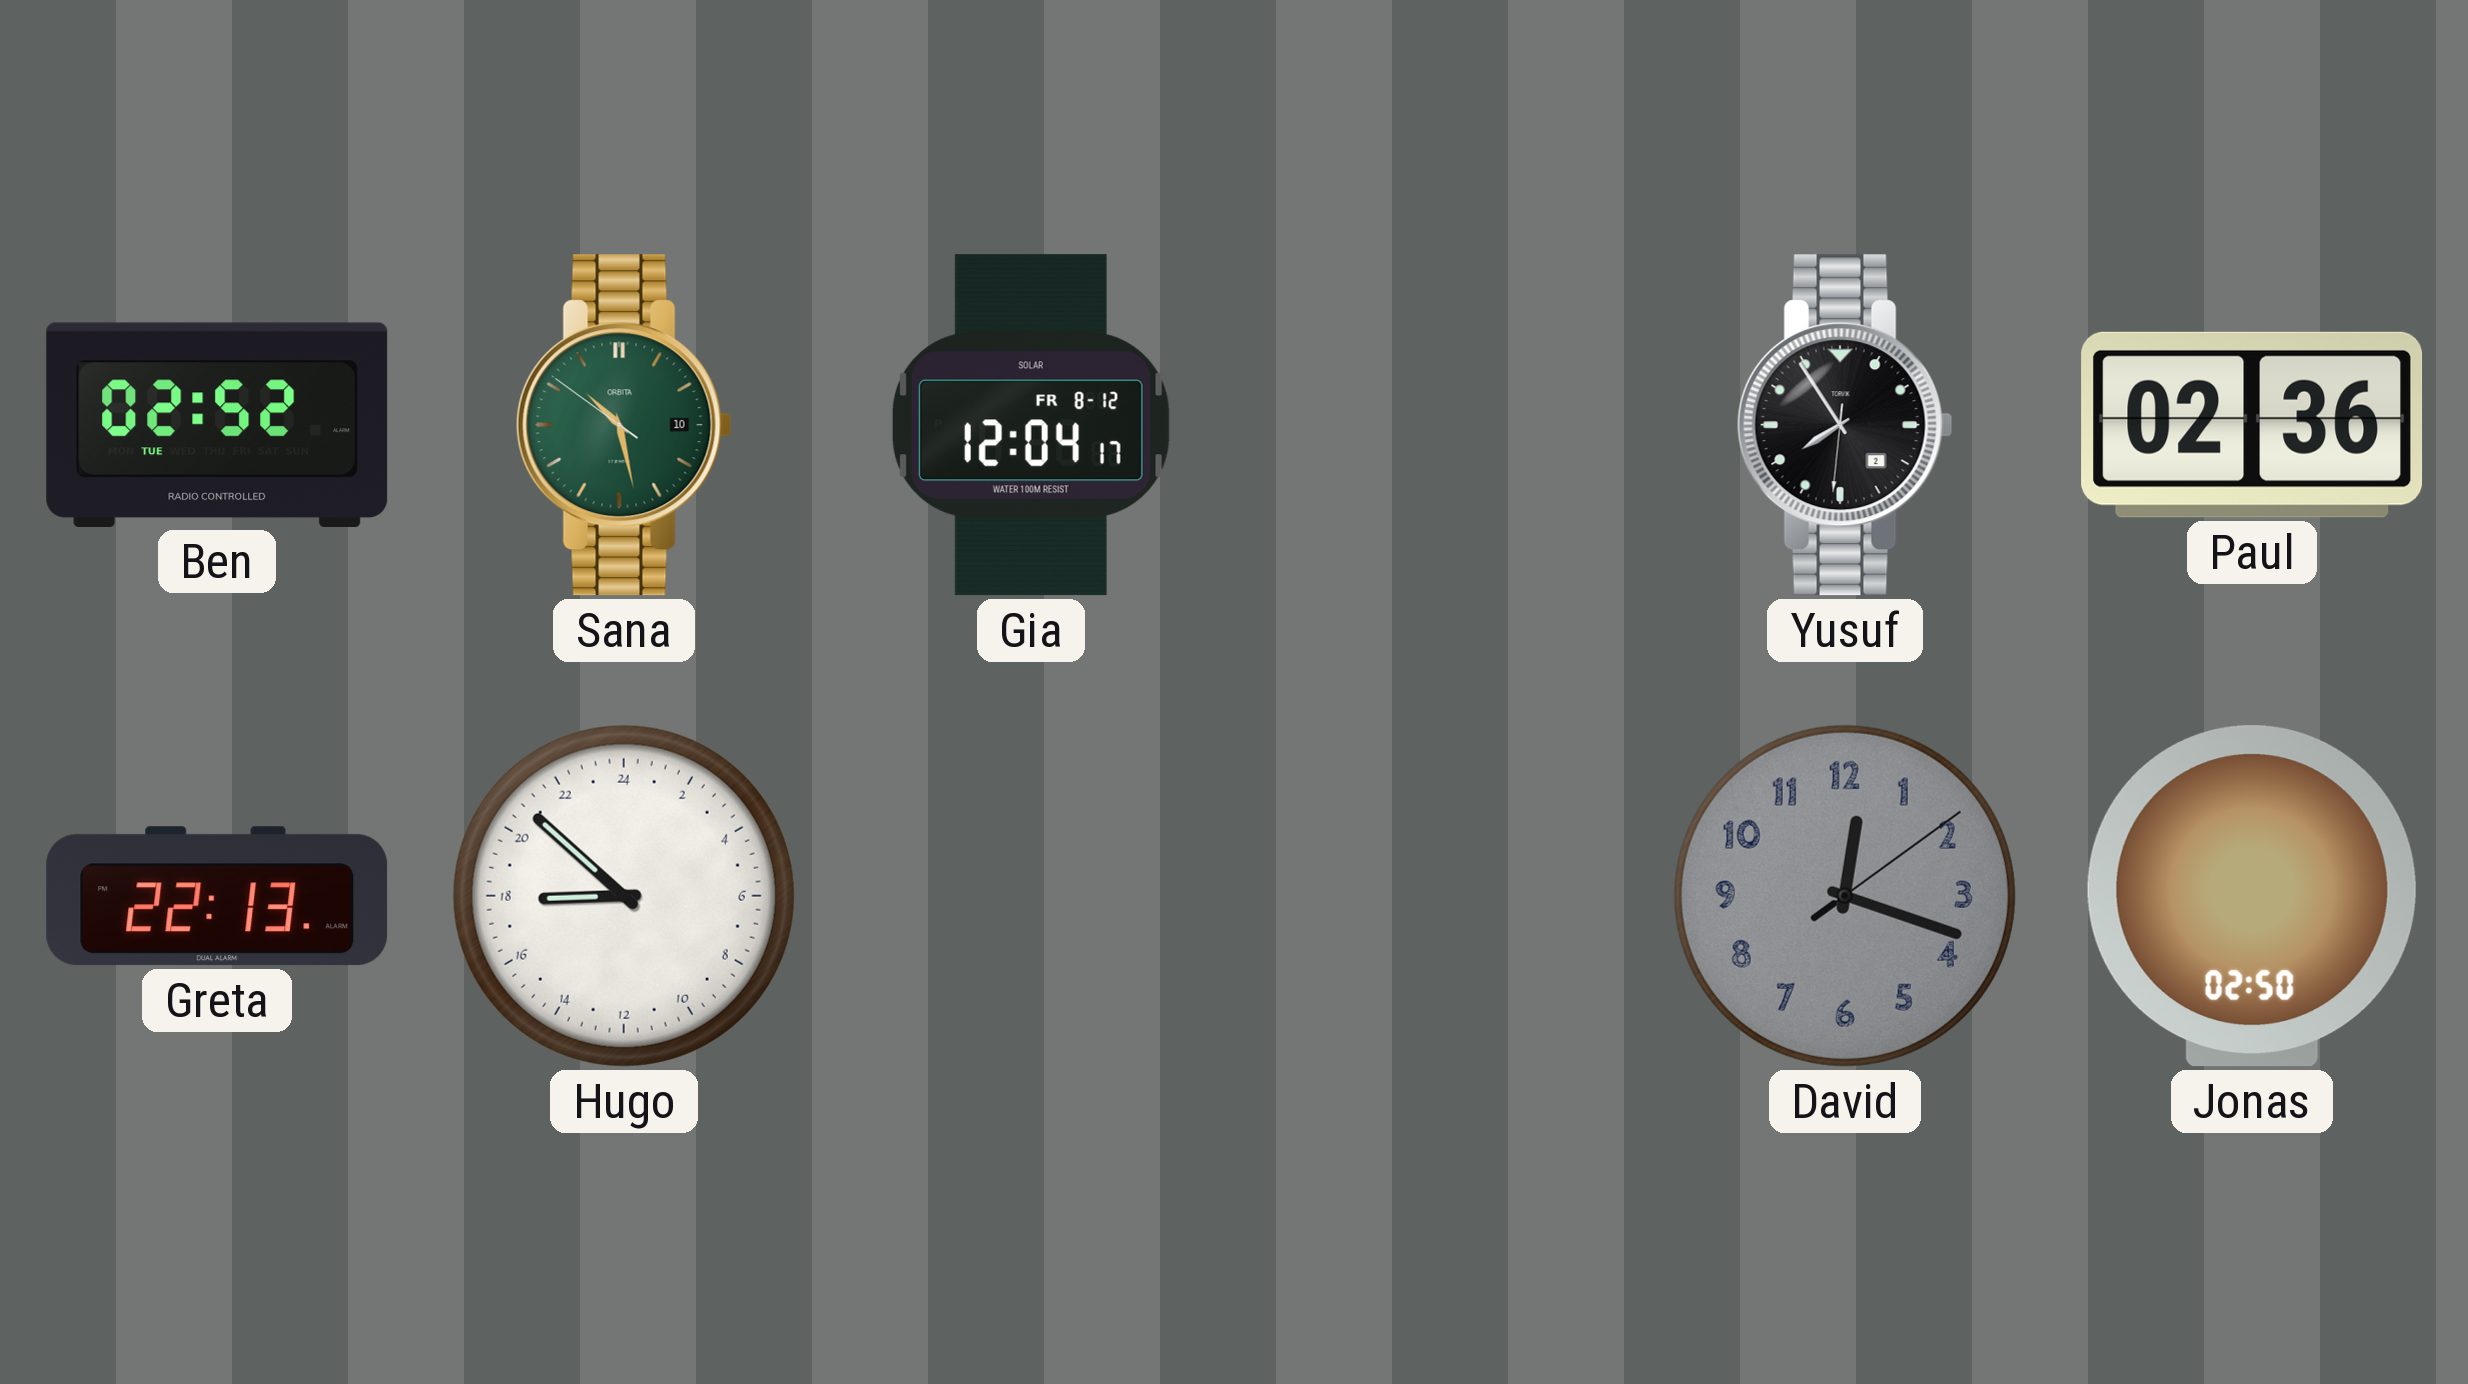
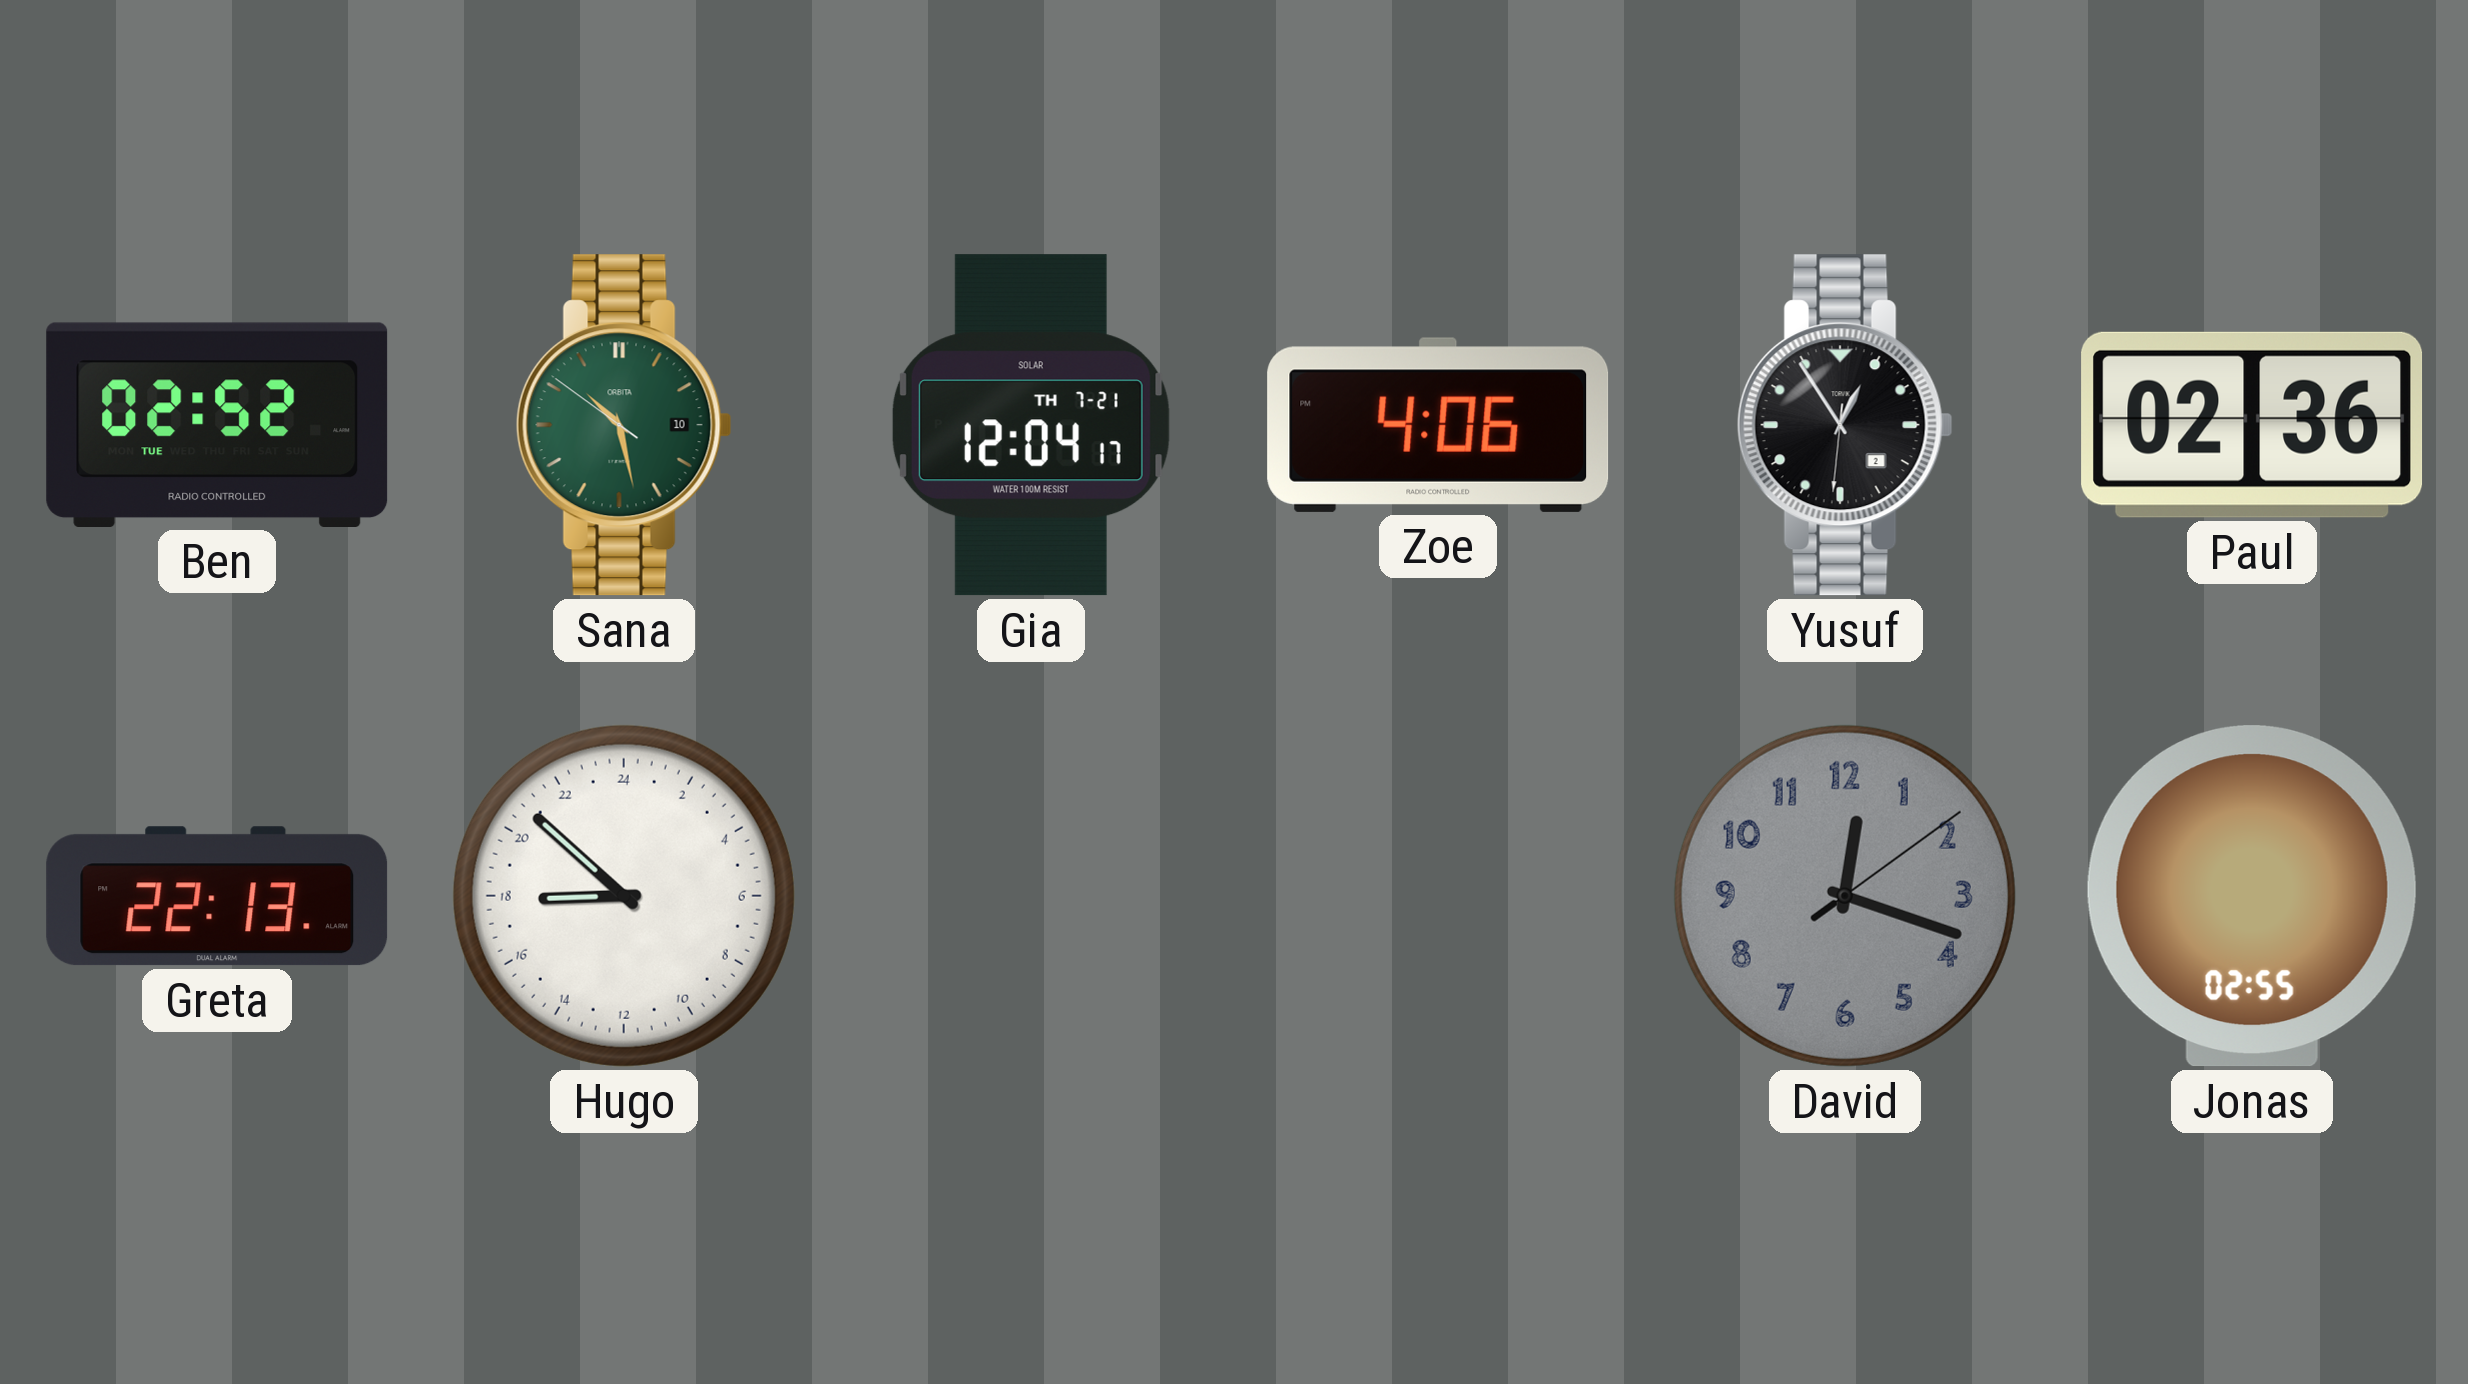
Gia date: FR 8-12 -> TH 7-21 (1031, 425)
Zoe: none -> 4:06 (1438, 425)
Yusuf: 7:54 -> 12:54 (1845, 425)
Jonas: 02:50 -> 02:55 (2252, 896)
